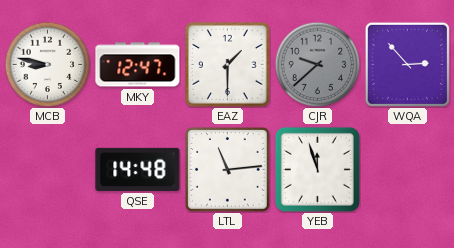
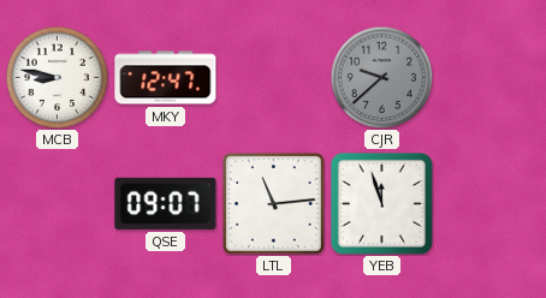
EAZ: 1:30 -> none (228, 65)
WQA: 2:53 -> none (407, 64)
QSE: 14:48 -> 09:07 (166, 203)
